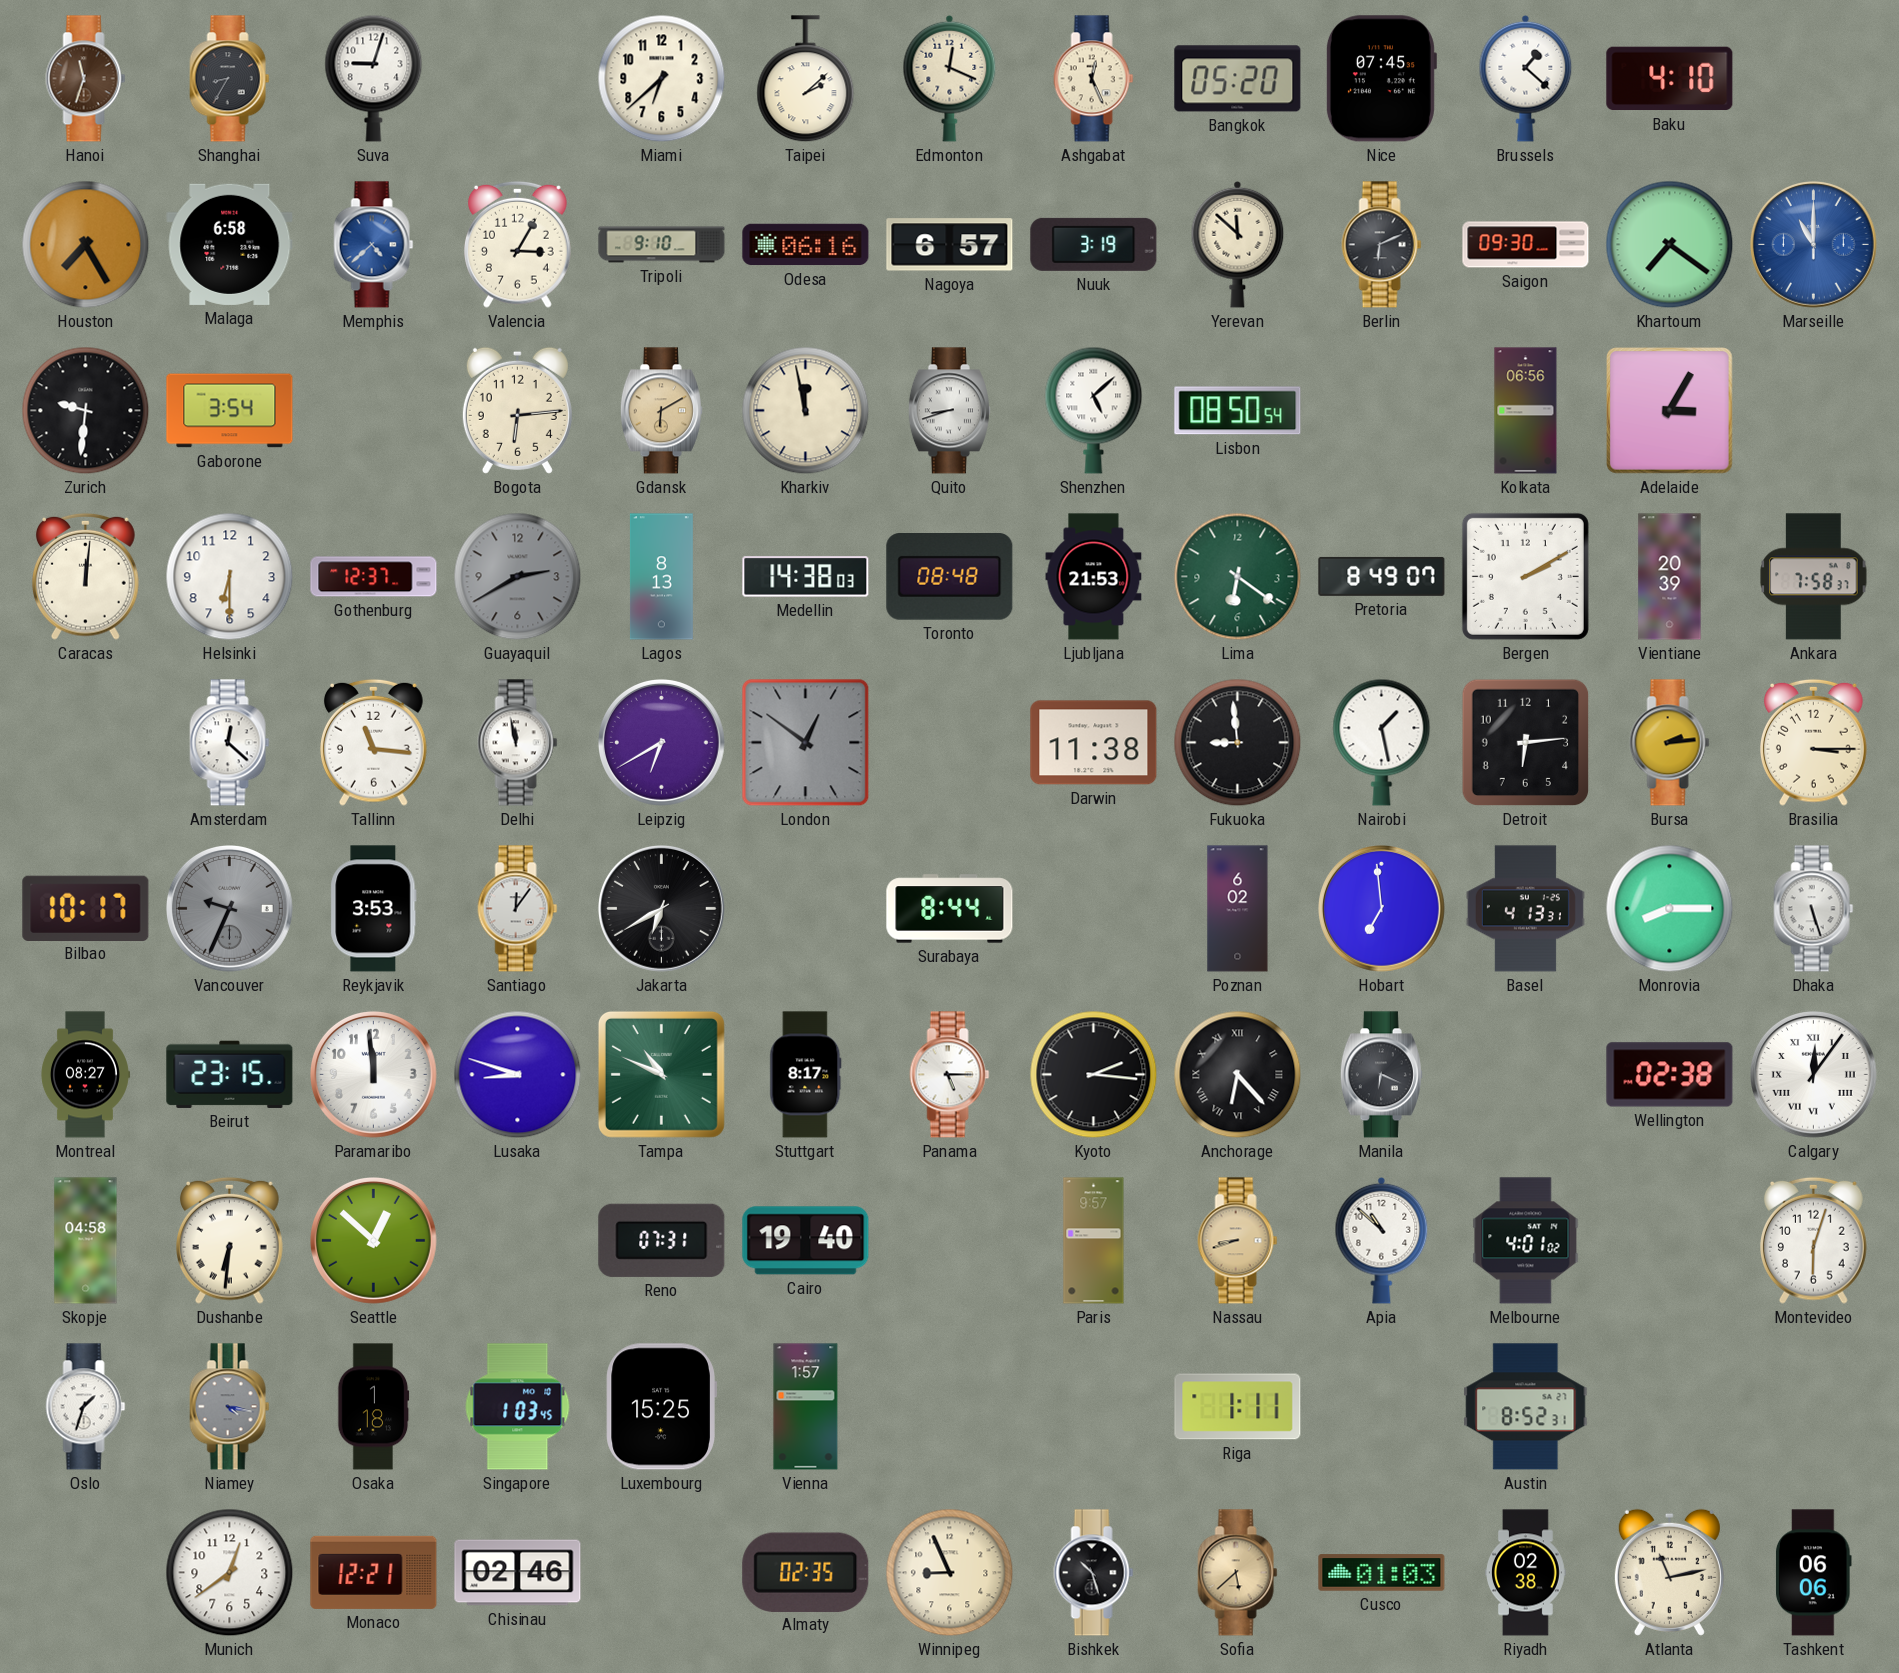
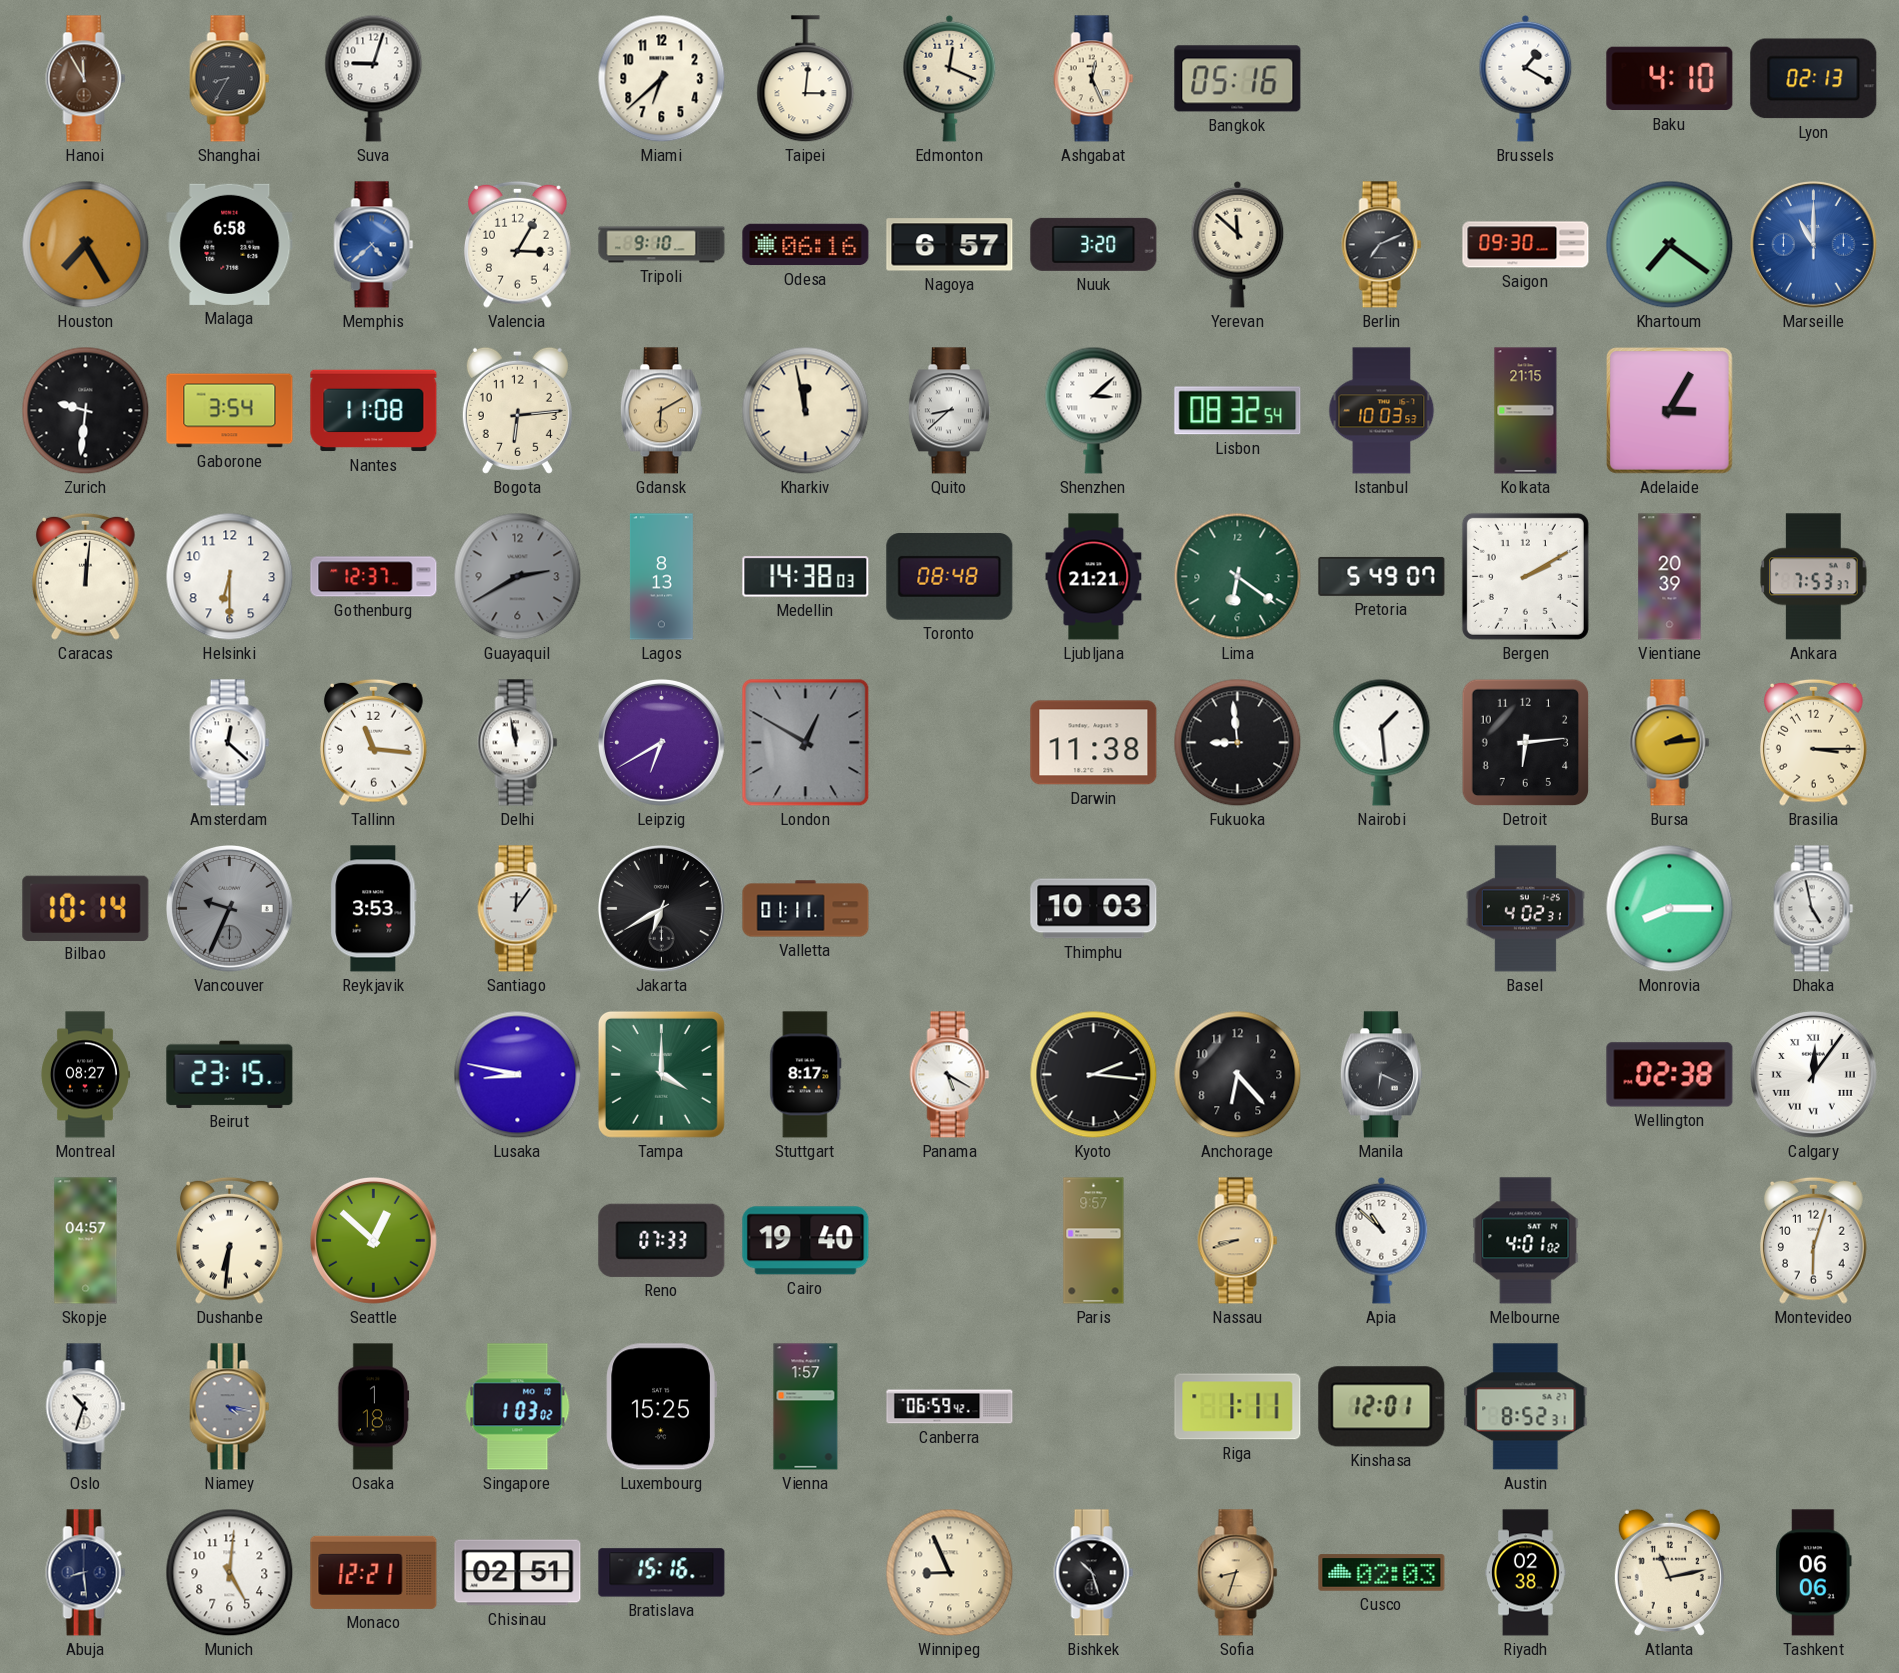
Hanoi: 11:33 -> 11:55 (86, 79)
Taipei: 2:08 -> 3:01 (806, 79)
Bangkok: 05:20 -> 05:16 (1238, 79)
Nice: 07:45 -> none (1381, 79)
Brussels: 1:22 -> 1:20 (1526, 78)
Lyon: none -> 02:13 (1814, 79)
Nuuk: 3:19 -> 3:20 (1094, 244)
Berlin: 6:11 -> 7:11 (1382, 245)
Nantes: none -> 11:08 (374, 411)
Quito: 8:42 -> 8:38 (949, 411)
Shenzhen: 5:08 -> 3:08 (1094, 410)
Lisbon: 08:50 -> 08:32 (1238, 411)
Istanbul: none -> 10:03 (1382, 411)
Kolkata: 06:56 -> 21:15 (1526, 411)
Ljubljana: 21:53 -> 21:21 (1094, 577)
Pretoria: 8:49 -> 5:49 (1382, 576)
Ankara: 7:58 -> 7:53 (1814, 577)
London: 12:51 -> 12:50 (806, 743)
Nairobi: 1:28 -> 1:29 (1382, 742)
Bilbao: 10:17 -> 10:14 (86, 908)
Valletta: none -> 01:11 (806, 909)
Surabaya: 8:44 -> none (950, 909)
Thimphu: none -> 10:03 (1094, 909)
Poznan: 6:02 -> none (1238, 909)
Hobart: 6:59 -> none (1382, 909)
Basel: 4:13 -> 4:02 (1525, 909)
Dhaka: 5:27 -> 4:58 (1814, 909)
Paramaribo: 11:59 -> none (374, 1075)
Lusaka: 8:48 -> 8:47 (518, 1075)
Tampa: 10:49 -> 4:00 (661, 1074)
Panama: 5:15 -> 5:20 (950, 1075)
Anchorage numerals: Roman -> Arabic (1238, 1075)
Skopje: 04:58 -> 04:57 (86, 1241)
Reno: 07:31 -> 07:33 (662, 1240)
Oslo: 1:33 -> 10:33 (86, 1407)
Singapore: 1:03:45 -> 1:03:02 (518, 1407)
Canberra: none -> 06:59 (950, 1407)
Kinshasa: none -> 12:01 (1382, 1407)
Abuja: none -> 8:29 (86, 1573)
Munich: 12:39 -> 5:01 (230, 1573)
Chisinau: 02:46 -> 02:51 (518, 1573)
Bratislava: none -> 15:16 (662, 1573)
Almaty: 02:35 -> none (806, 1572)
Sofia: 5:38 -> 8:33 (1238, 1573)
Cusco: 01:03 -> 02:03 (1382, 1573)
